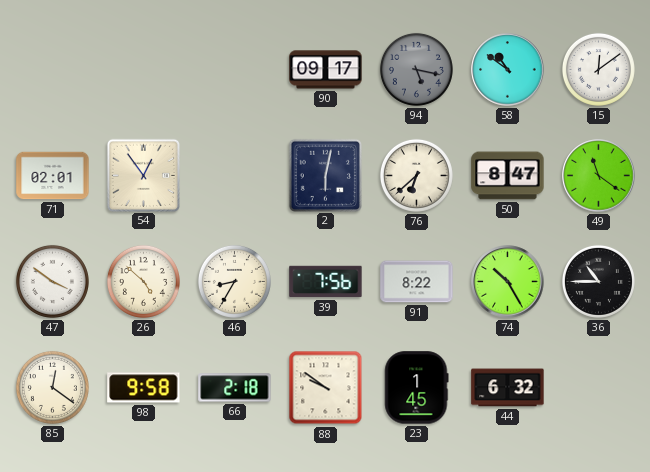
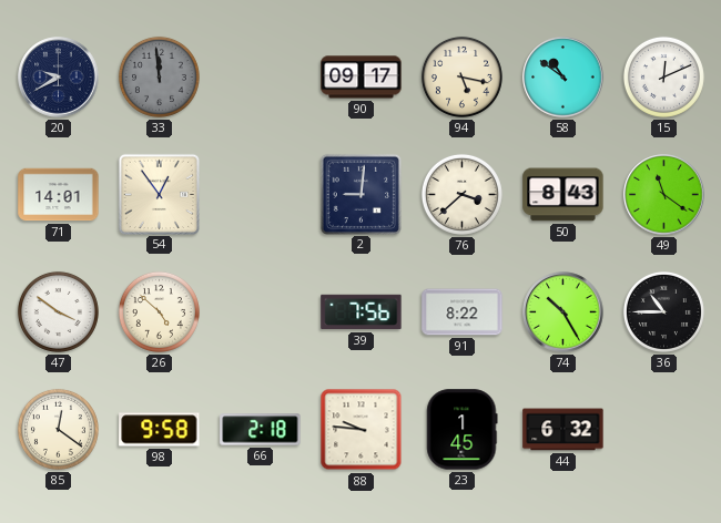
20: none -> 9:40 (59, 78)
33: none -> 11:59 (159, 76)
94 dial: grey -> cream (461, 76)
15: 12:09 -> 12:11 (663, 76)
71: 02:01 -> 14:01 (59, 195)
2: 6:02 -> 9:01 (360, 194)
76: 6:38 -> 3:38 (461, 194)
50: 8:47 -> 8:43 (563, 195)
46: 8:35 -> none (234, 281)
88: 9:51 -> 9:46 (362, 430)
